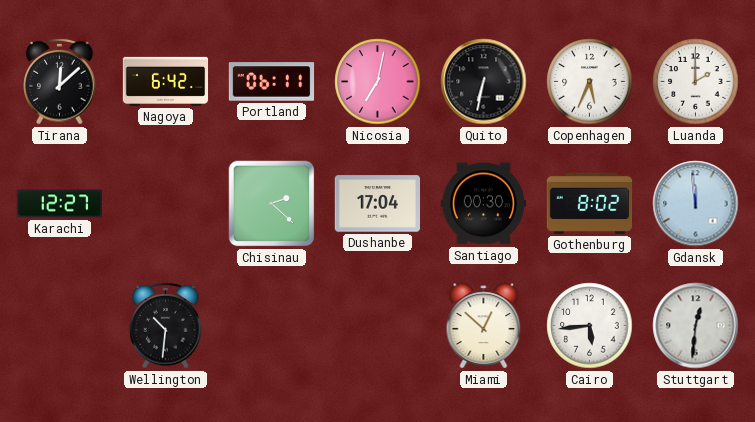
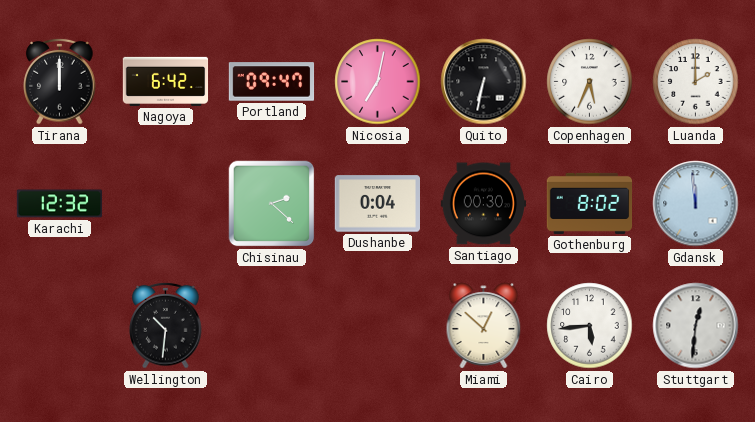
Tirana: 12:08 -> 12:00 (60, 81)
Portland: 06:11 -> 09:47 (272, 82)
Karachi: 12:27 -> 12:32 (60, 204)
Dushanbe: 17:04 -> 0:04 (378, 204)
